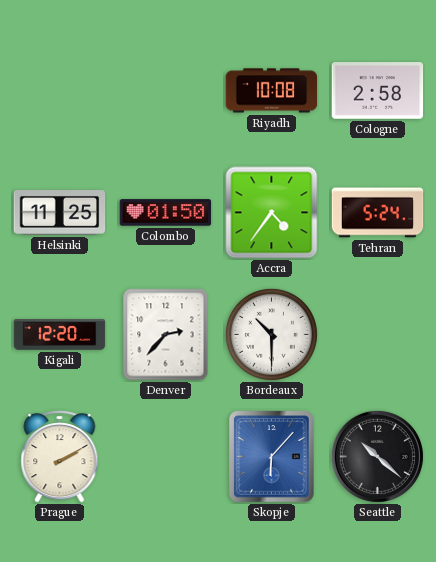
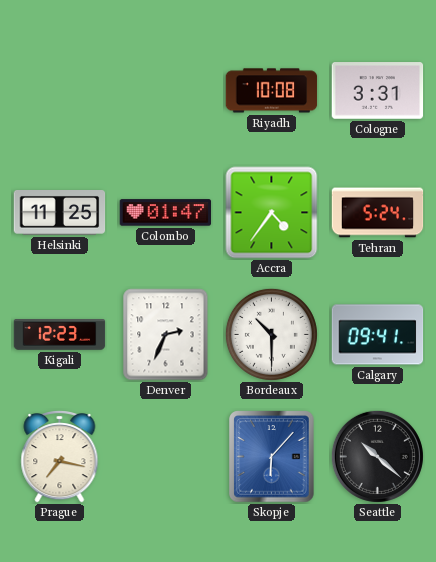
Cologne: 2:58 -> 3:31 (378, 91)
Colombo: 01:50 -> 01:47 (166, 213)
Kigali: 12:20 -> 12:23 (60, 335)
Denver: 2:37 -> 2:34 (166, 335)
Calgary: none -> 09:41 (378, 335)
Prague: 2:10 -> 7:17 (60, 457)
